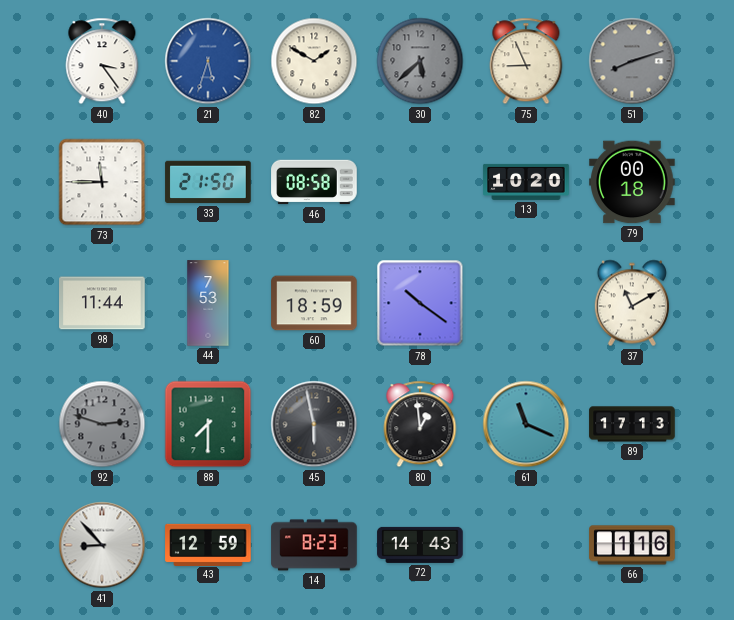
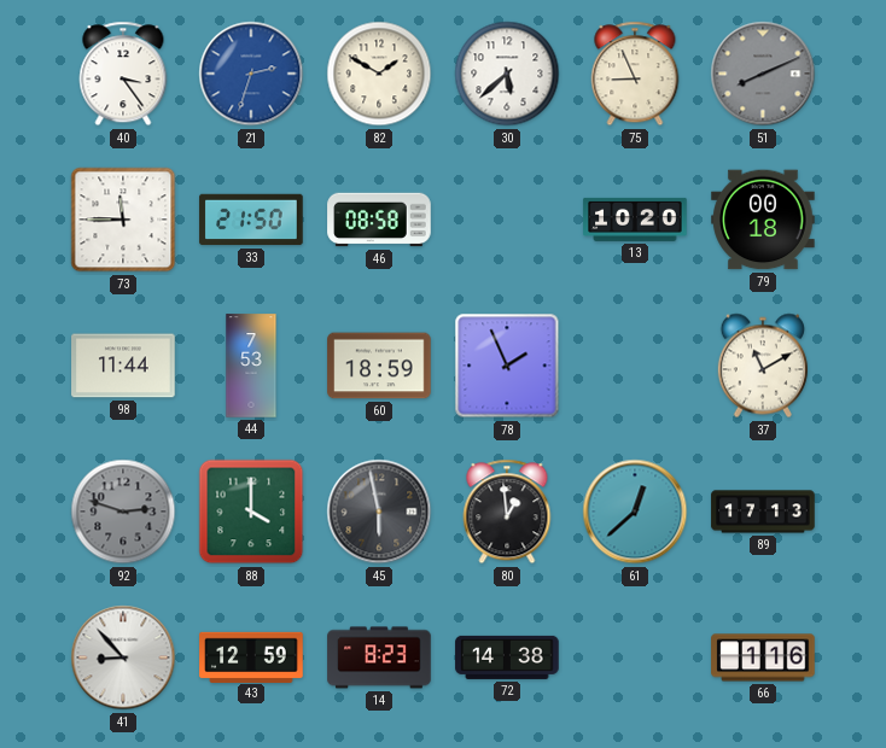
21: 5:33 -> 2:33 (251, 74)
30 dial: grey -> white (507, 74)
51: 8:12 -> 8:11 (763, 74)
78: 10:21 -> 1:56 (507, 366)
88: 7:30 -> 4:00 (251, 512)
61: 11:19 -> 12:38 (635, 512)
72: 14:43 -> 14:38 (507, 658)
